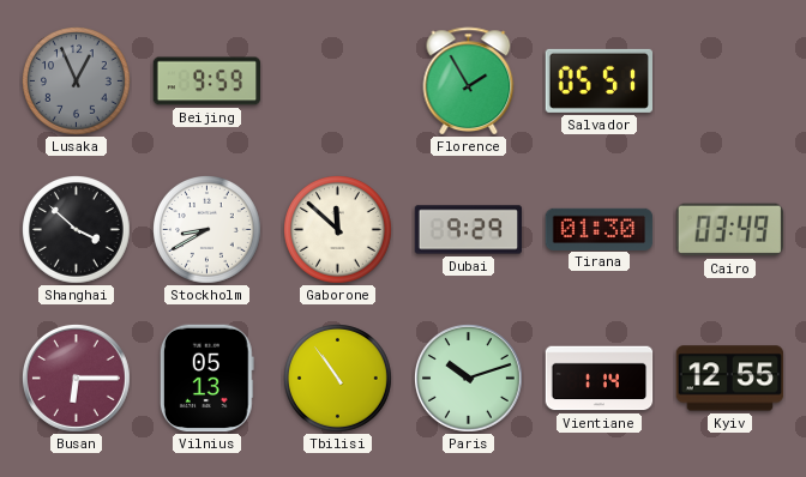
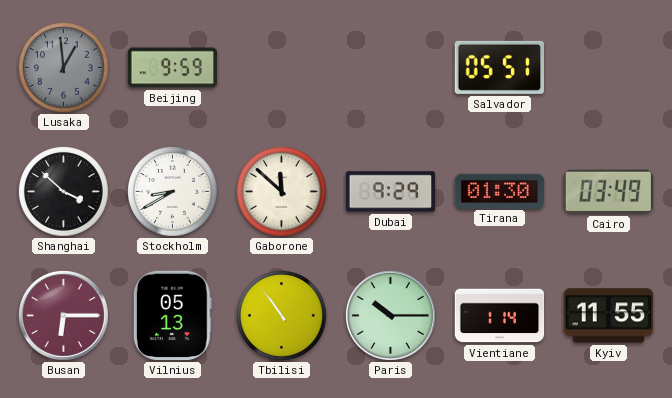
Lusaka: 12:56 -> 12:59 (64, 68)
Florence: 1:55 -> none (469, 81)
Paris: 10:12 -> 10:15 (391, 316)
Kyiv: 12:55 -> 11:55 (609, 316)
